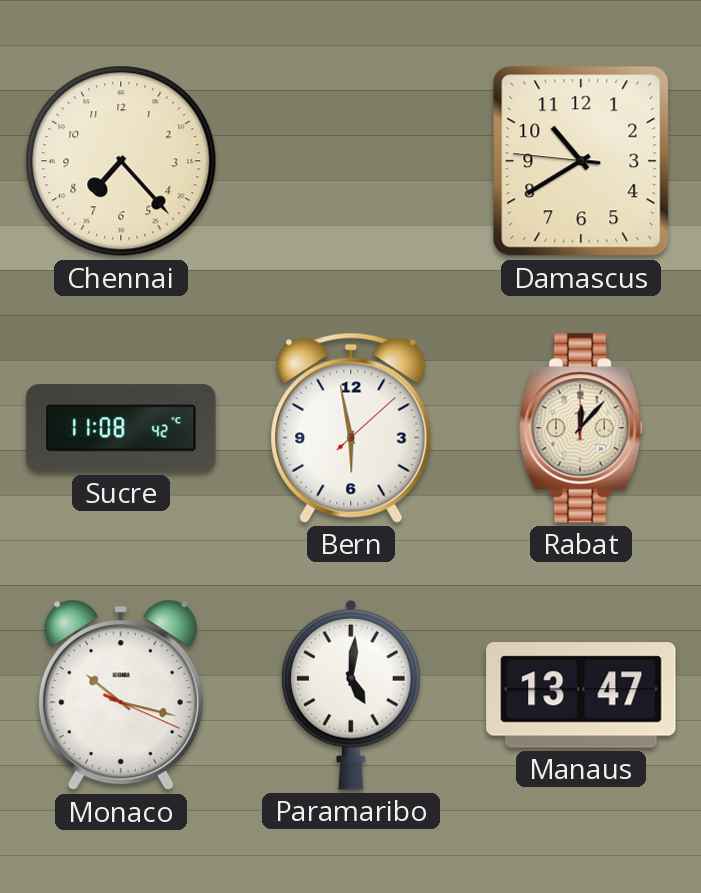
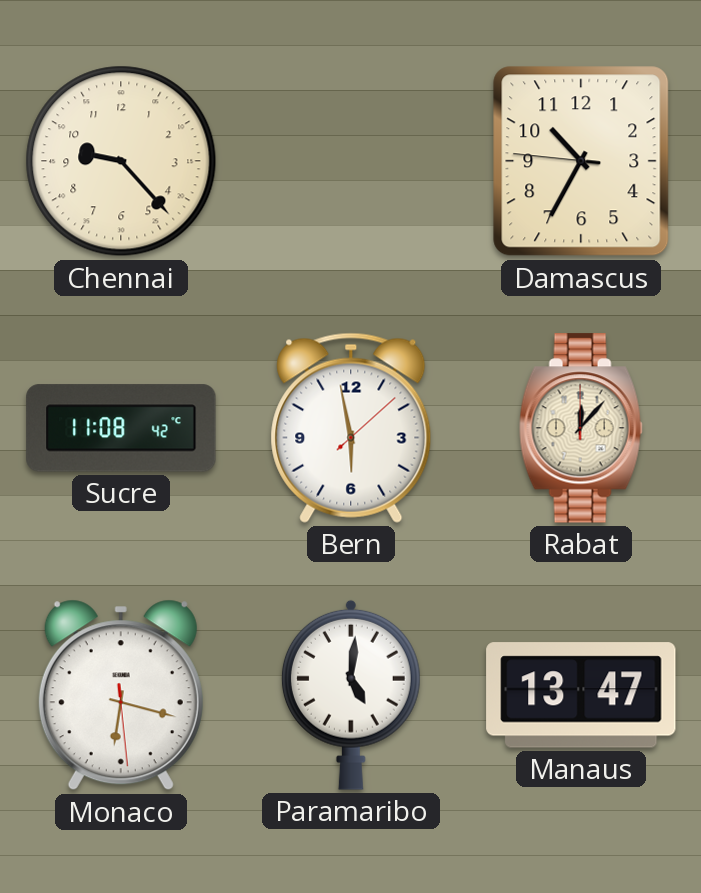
Chennai: 7:23 -> 9:23 (121, 161)
Damascus: 10:39 -> 10:34 (581, 161)
Monaco: 10:17 -> 6:17 (121, 695)
